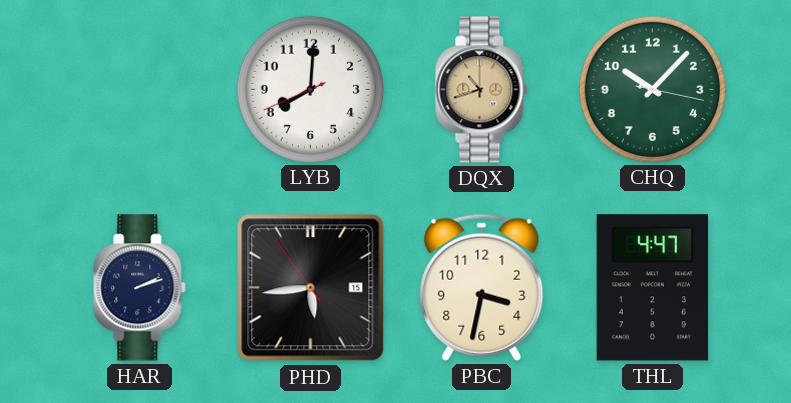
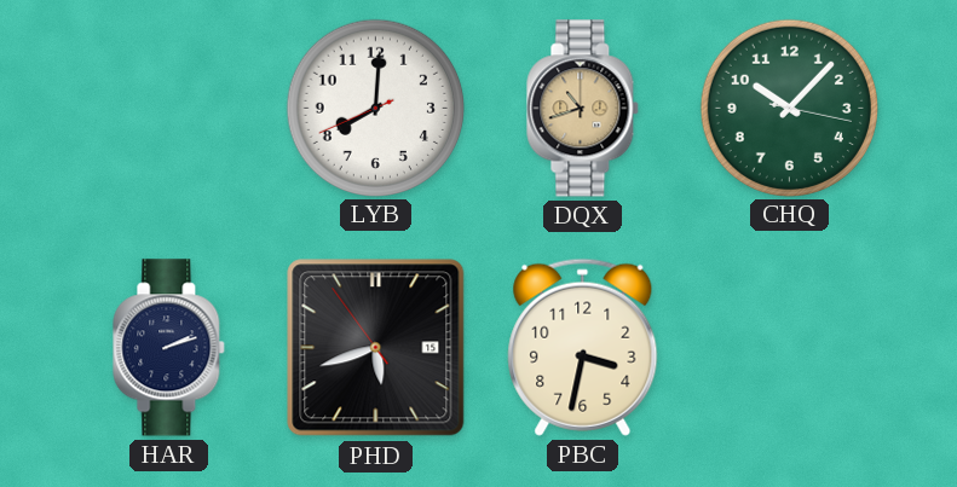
PHD: 5:43 -> 5:41 (376, 348)
THL: 4:47 -> none (652, 288)
